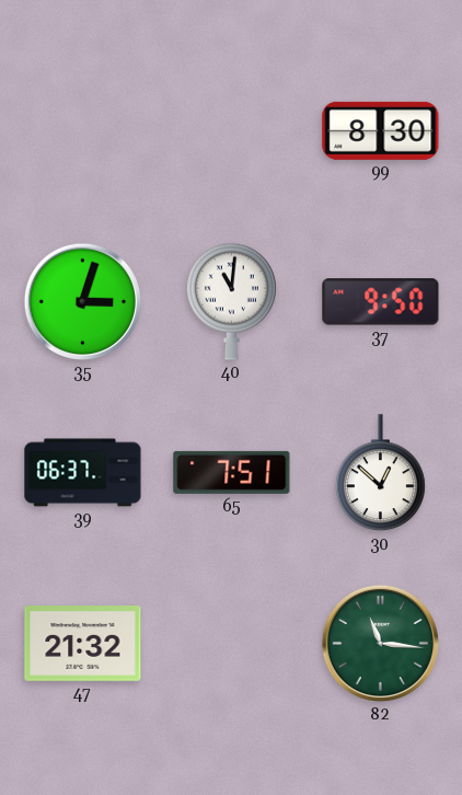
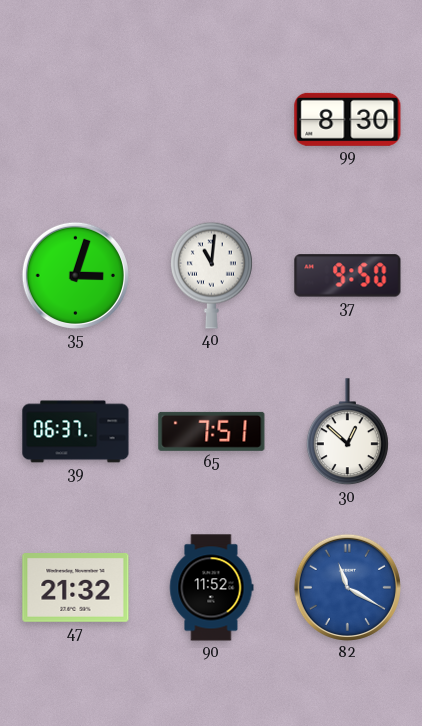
90: none -> 11:52 (211, 588)
82: 11:16 -> 11:20 (347, 587)
82 dial: green -> blue (347, 587)
